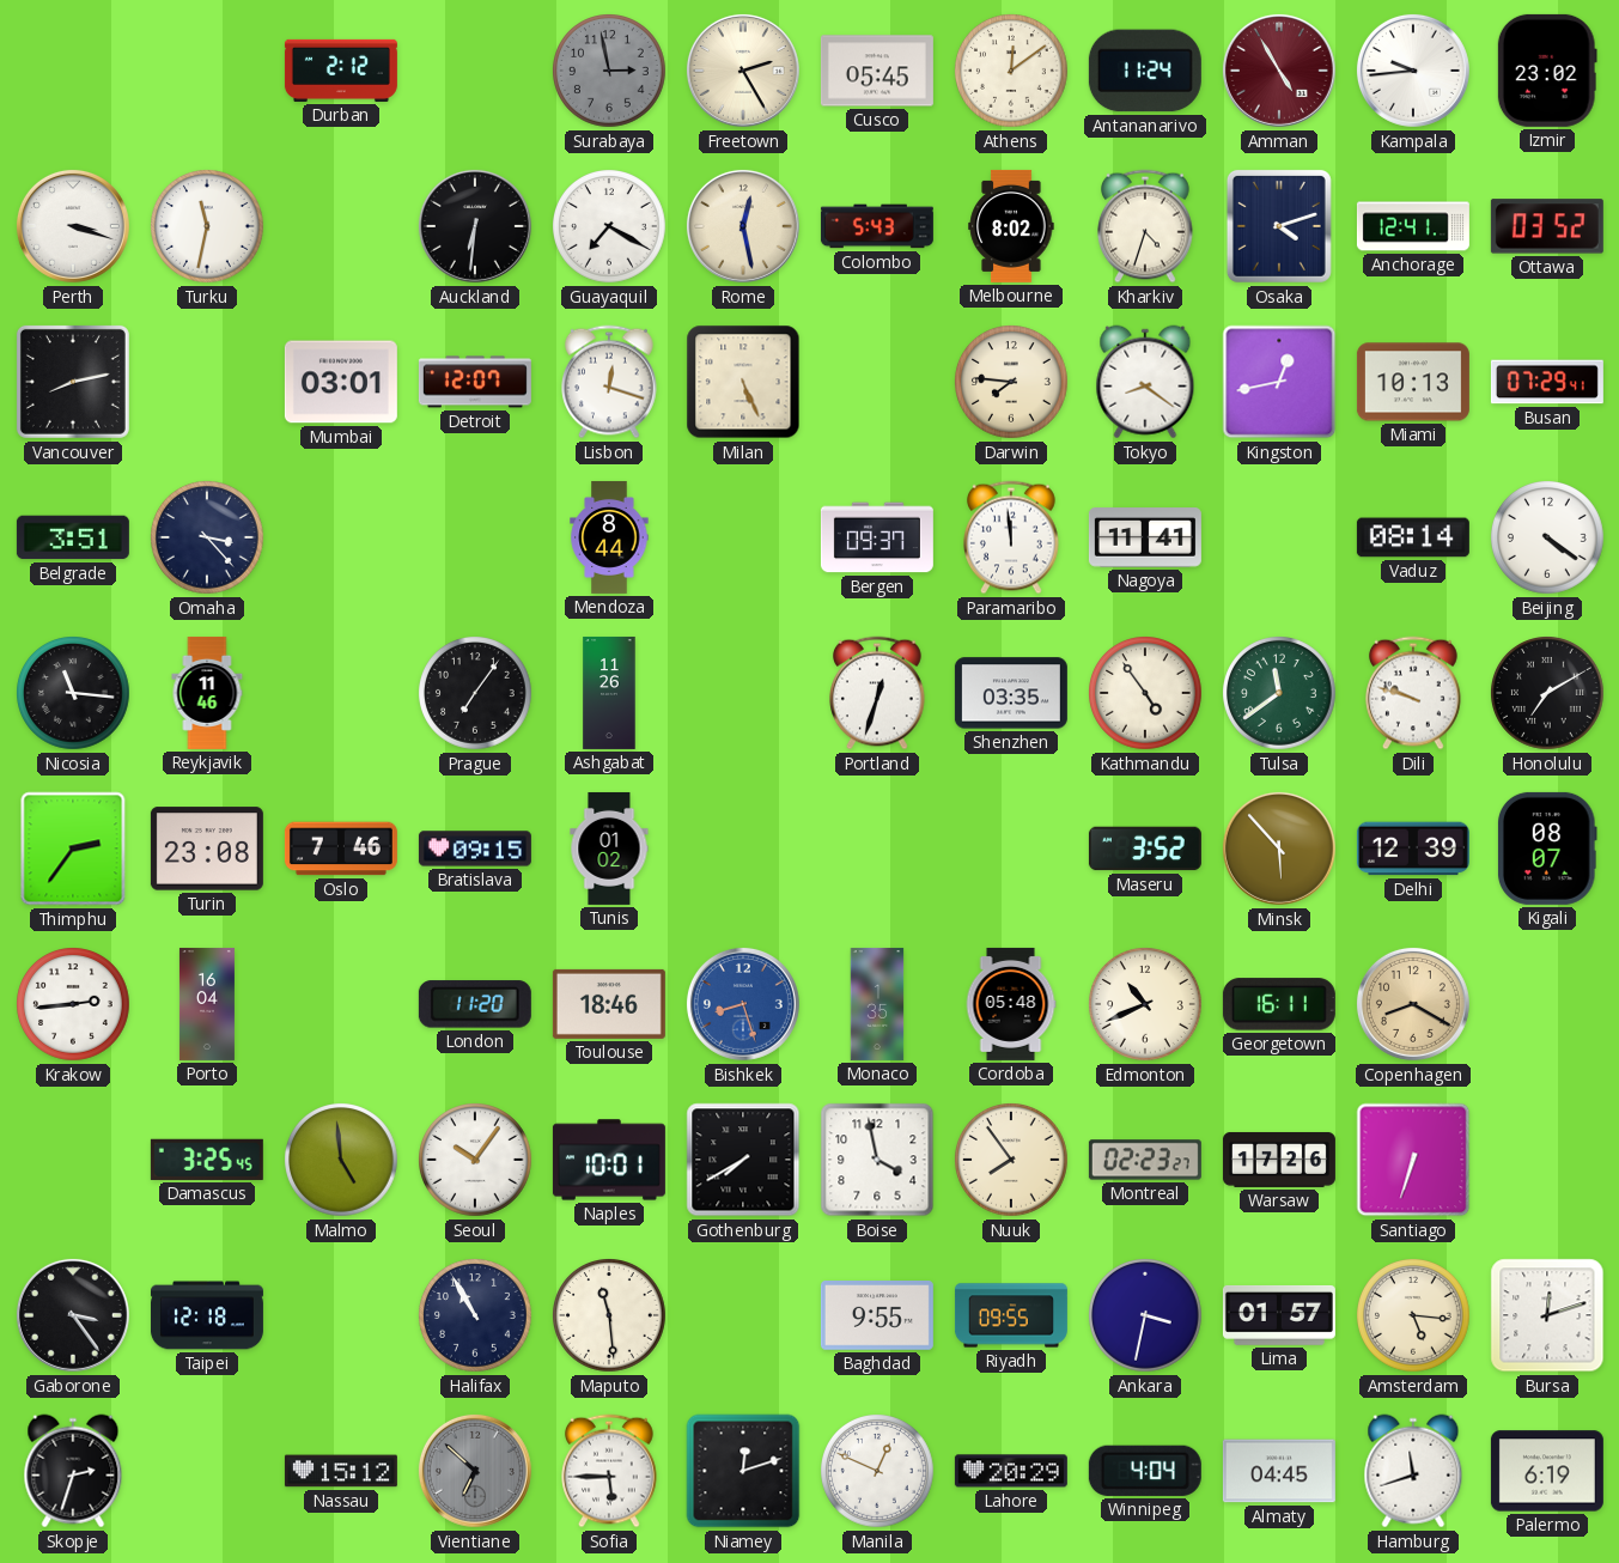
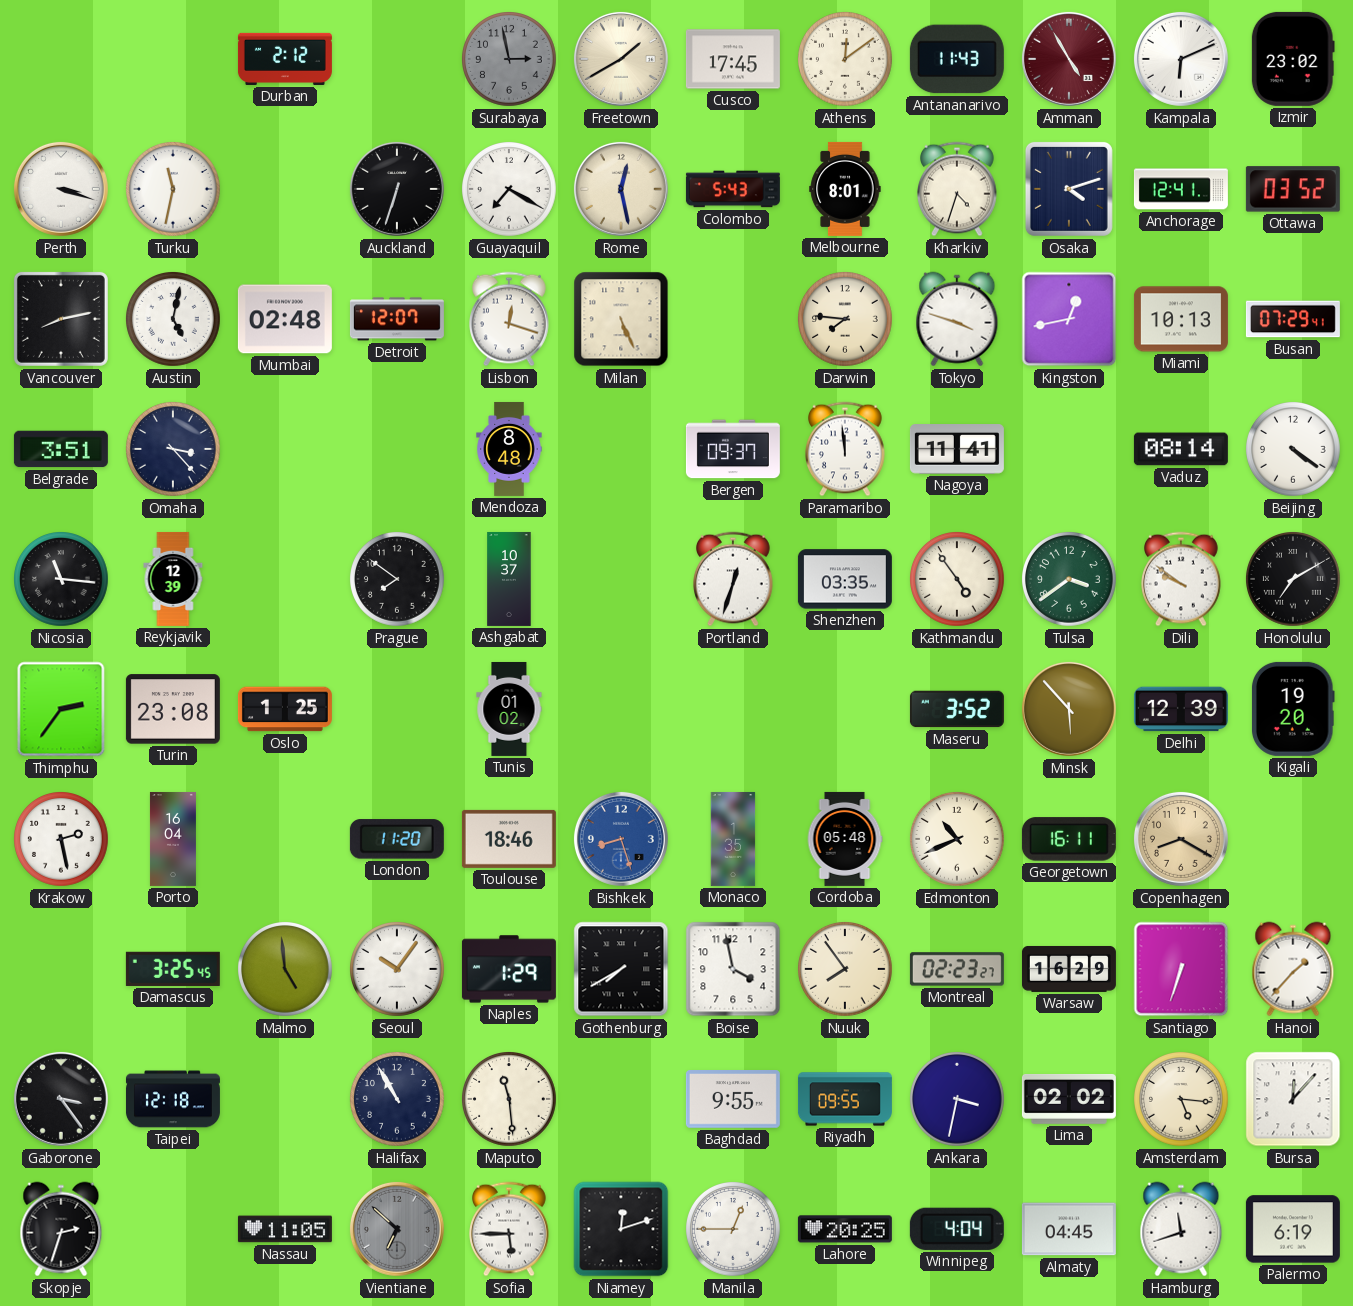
Freetown: 2:25 -> 1:40 (621, 59)
Cusco: 05:45 -> 17:45 (733, 59)
Antananarivo: 11:24 -> 11:43 (957, 59)
Kampala: 9:44 -> 6:11 (1181, 59)
Auckland: 6:31 -> 6:33 (397, 189)
Melbourne: 8:02 -> 8:01 (845, 189)
Austin: none -> 5:02 (174, 320)
Mumbai: 03:01 -> 02:48 (285, 319)
Tokyo: 8:21 -> 3:48 (957, 319)
Mendoza: 8:44 -> 8:48 (509, 449)
Reykjavik: 11:46 -> 12:39 (173, 579)
Prague: 7:06 -> 7:51 (398, 580)
Ashgabat: 11:26 -> 10:37 (509, 579)
Tulsa: 11:39 -> 3:39 (1070, 580)
Dili: 9:48 -> 9:51 (1182, 579)
Oslo: 7:46 -> 1:25 (285, 709)
Bratislava: 09:15 -> none (475, 849)
Kigali: 08:07 -> 19:20 (1293, 709)
Krakow: 2:44 -> 2:28 (62, 840)
Naples: 10:01 -> 1:29 (509, 969)
Warsaw: 17:26 -> 16:29 (1069, 969)
Hanoi: none -> 1:37 (1293, 969)
Lima: 01:57 -> 02:02 (1069, 1099)
Bursa: 12:12 -> 12:07 (1293, 1099)
Nassau: 15:12 -> 11:05 (285, 1229)
Manila: 12:49 -> 12:45 (734, 1230)
Lahore: 20:29 -> 20:25 (845, 1229)
